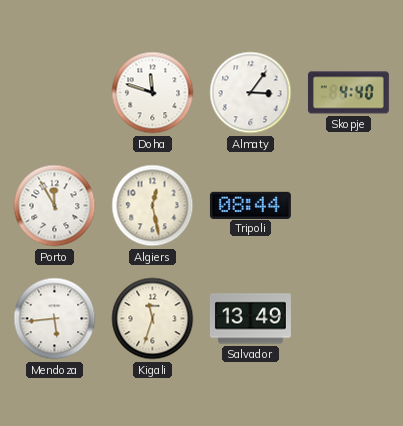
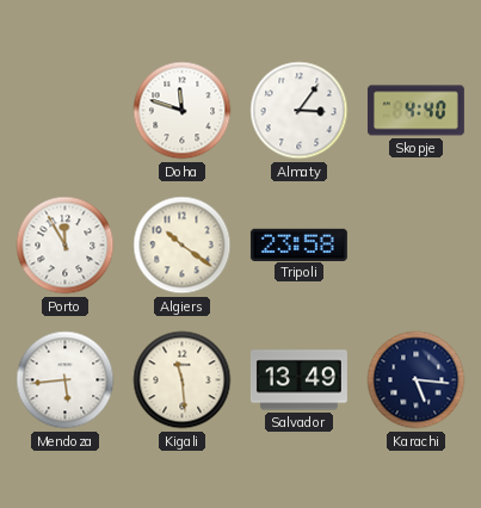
Algiers: 12:28 -> 10:21 (183, 246)
Tripoli: 08:44 -> 23:58 (298, 244)
Kigali: 11:33 -> 11:29 (183, 380)
Karachi: none -> 5:16 (417, 380)
